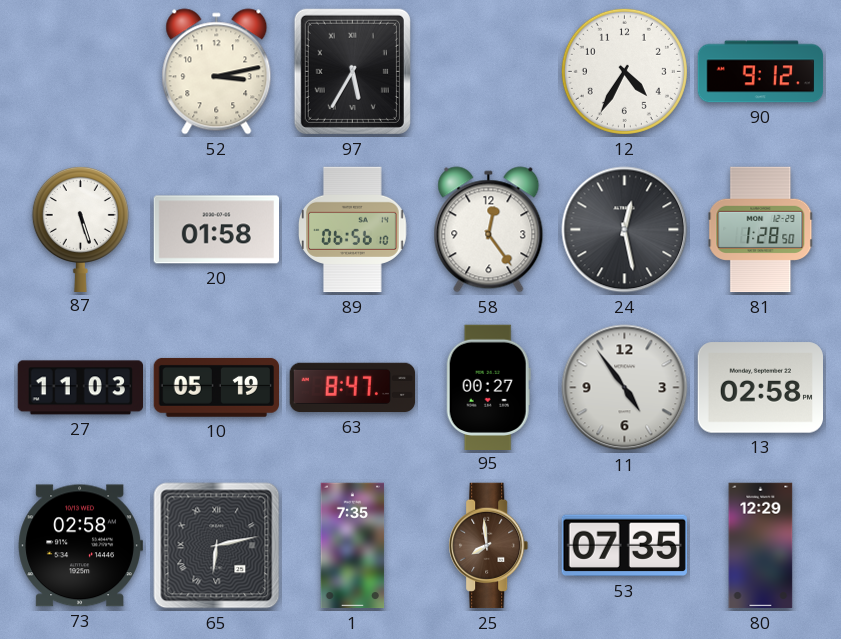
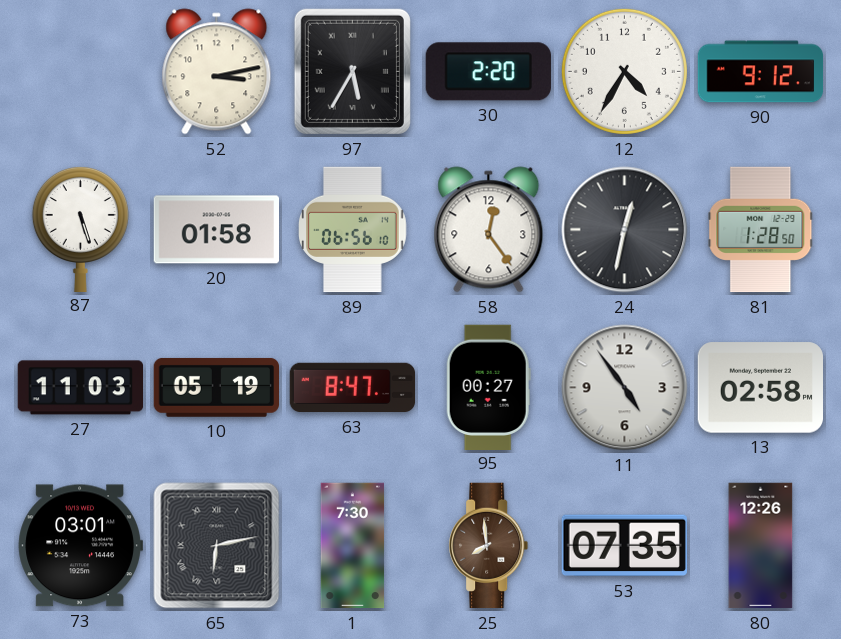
30: none -> 2:20 (488, 72)
24: 12:28 -> 12:32 (625, 230)
73: 02:58 -> 03:01 (80, 546)
1: 7:35 -> 7:30 (353, 546)
80: 12:29 -> 12:26 (761, 546)
